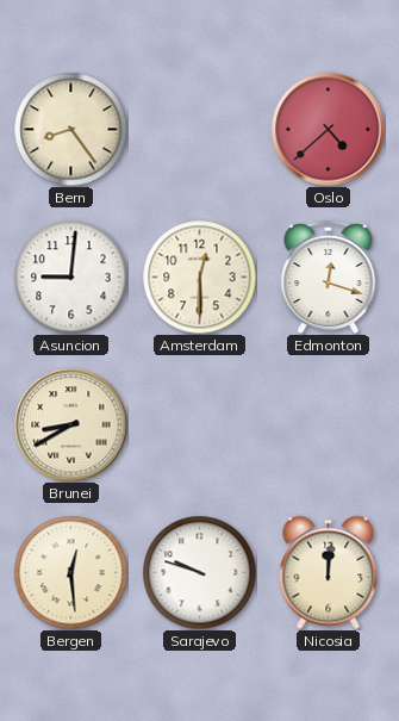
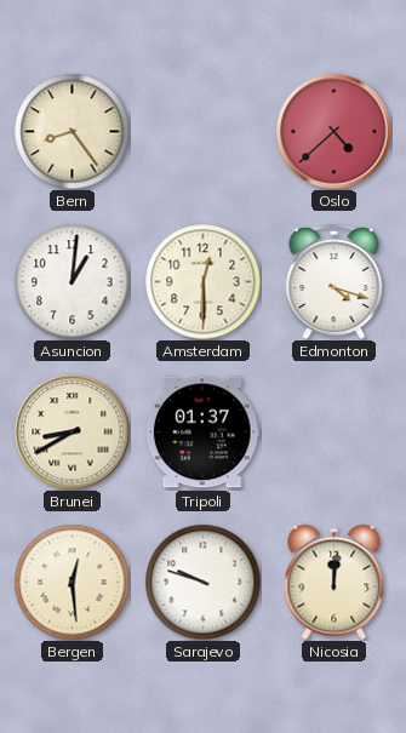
Asuncion: 9:01 -> 1:01 (72, 281)
Edmonton: 12:18 -> 4:18 (334, 281)
Tripoli: none -> 01:37 (202, 433)
